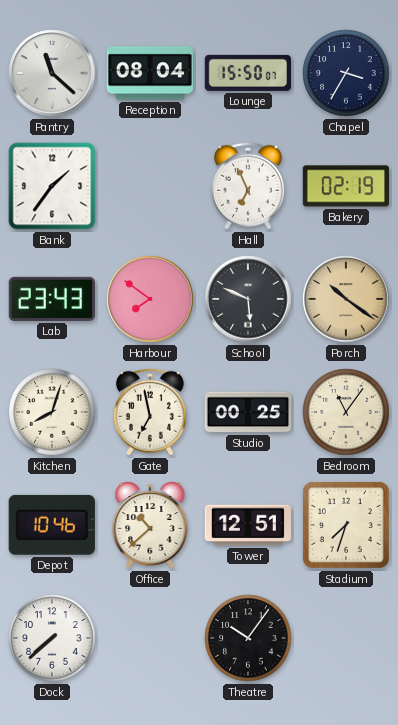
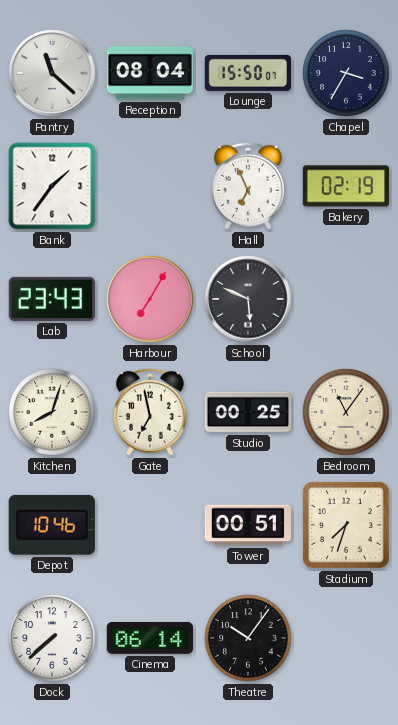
Harbour: 7:51 -> 7:05 (150, 299)
Porch: 10:21 -> none (346, 299)
Office: 10:38 -> none (150, 526)
Tower: 12:51 -> 00:51 (247, 525)
Cinema: none -> 06:14 (149, 638)
